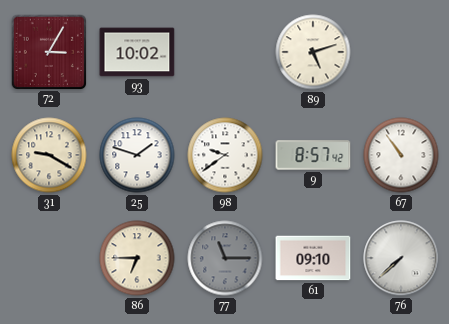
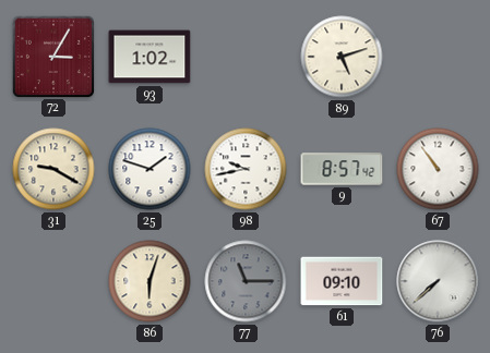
93: 10:02 -> 1:02 (150, 57)
98: 9:39 -> 9:43 (246, 169)
86: 6:45 -> 6:03 (150, 281)
